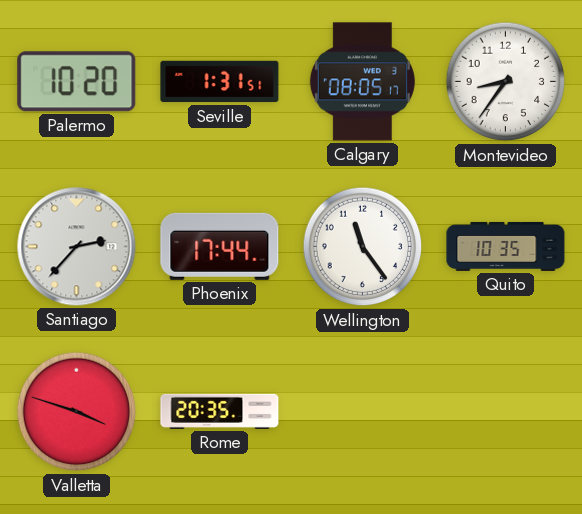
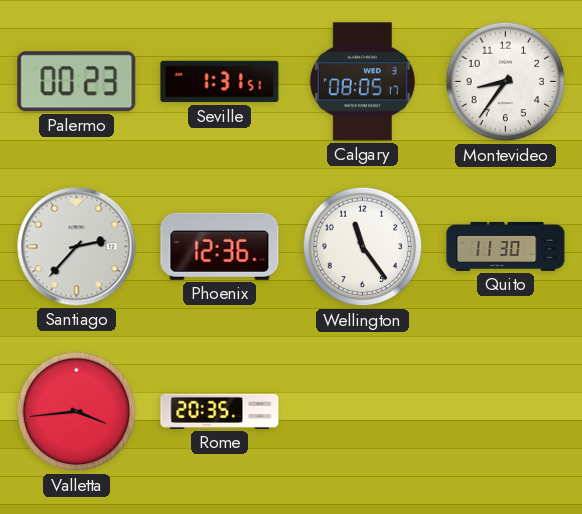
Palermo: 10:20 -> 00:23 (77, 82)
Phoenix: 17:44 -> 12:36 (220, 246)
Quito: 10:35 -> 11:30 (506, 246)
Valletta: 3:48 -> 3:44 (77, 412)
